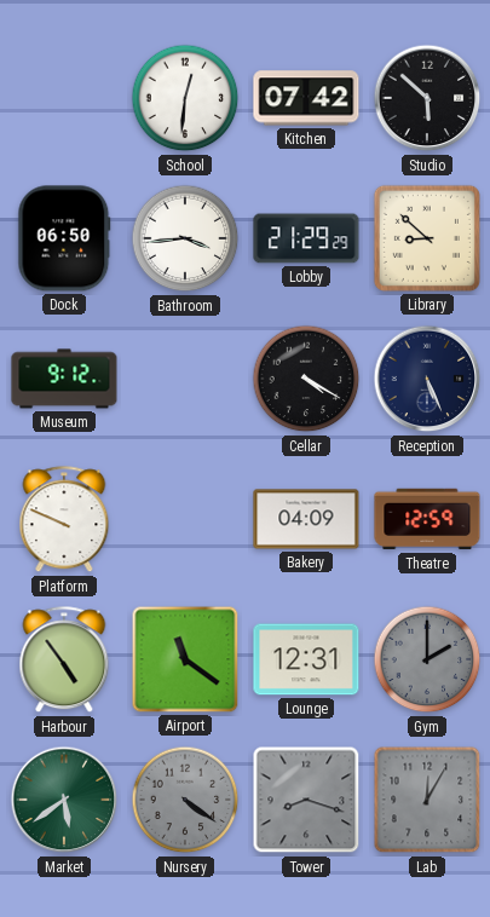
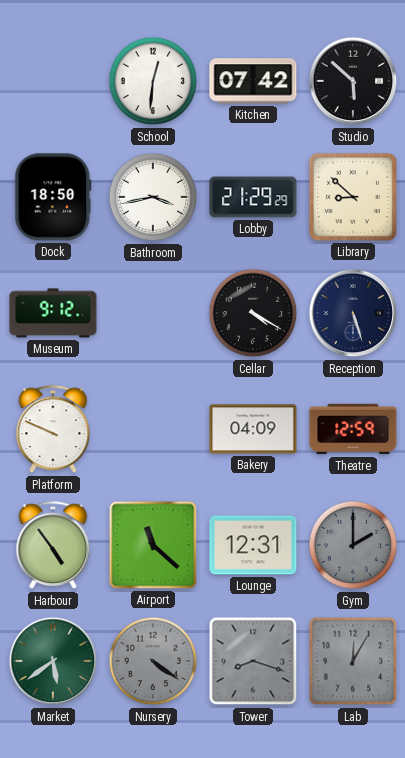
Dock: 06:50 -> 18:50 (53, 197)
Bathroom: 3:44 -> 3:43 (153, 197)
Reception: 5:26 -> 5:27 (353, 313)
Airport: 11:21 -> 11:22 (153, 545)
